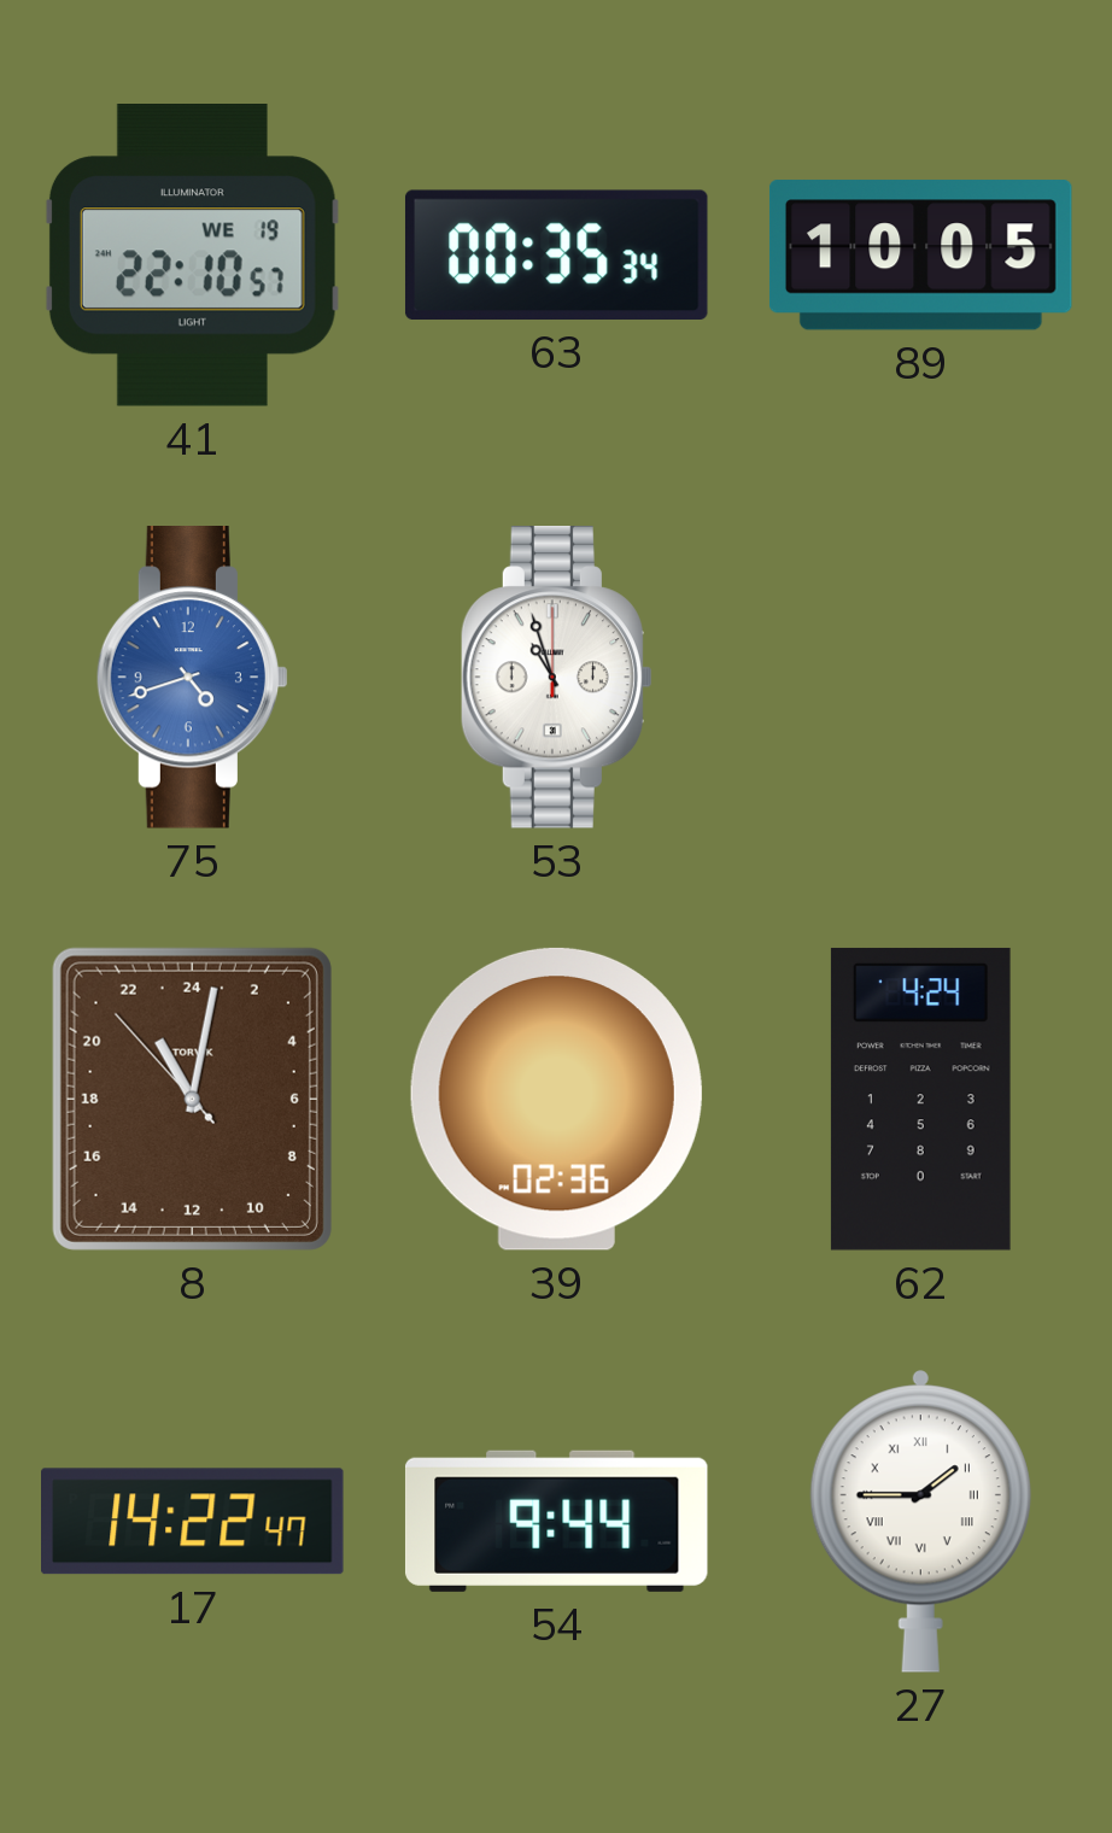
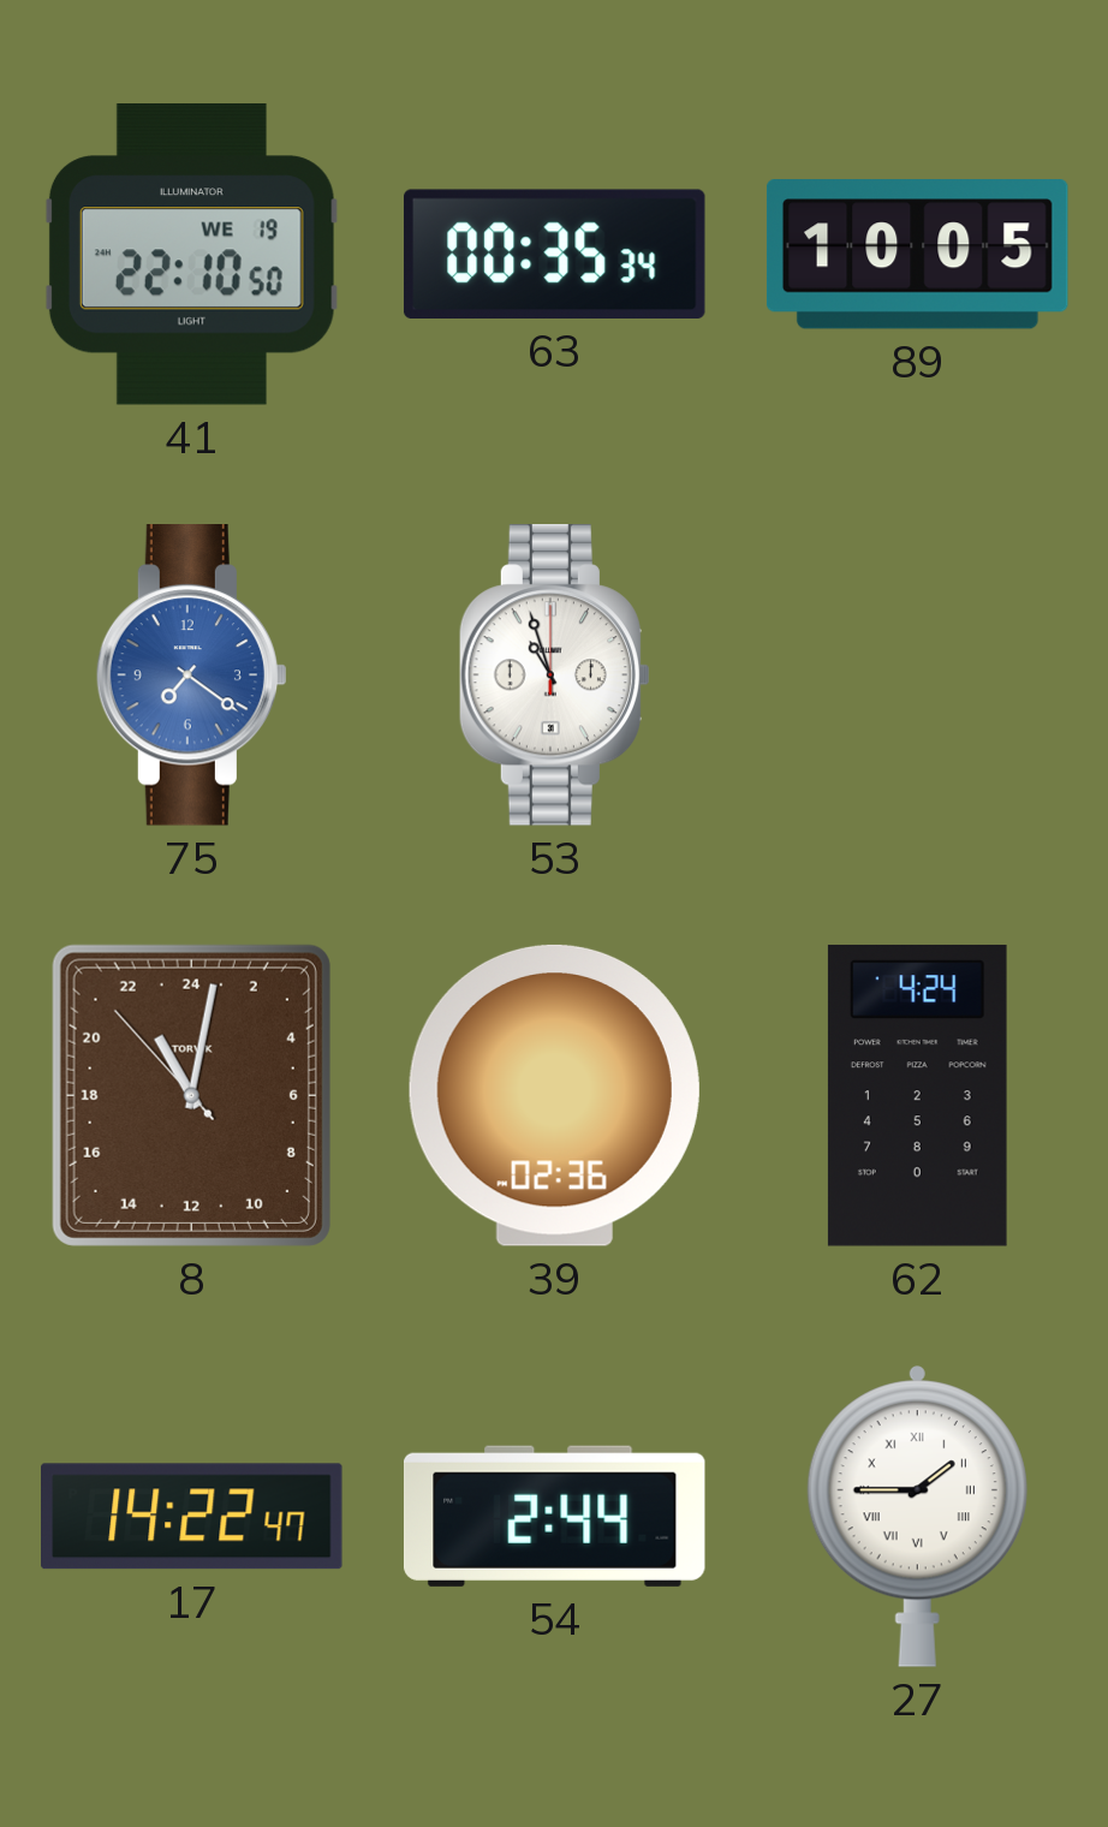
41: 22:10:57 -> 22:10:50 (191, 254)
75: 4:42 -> 7:21 (191, 676)
54: 9:44 -> 2:44 (554, 1516)
